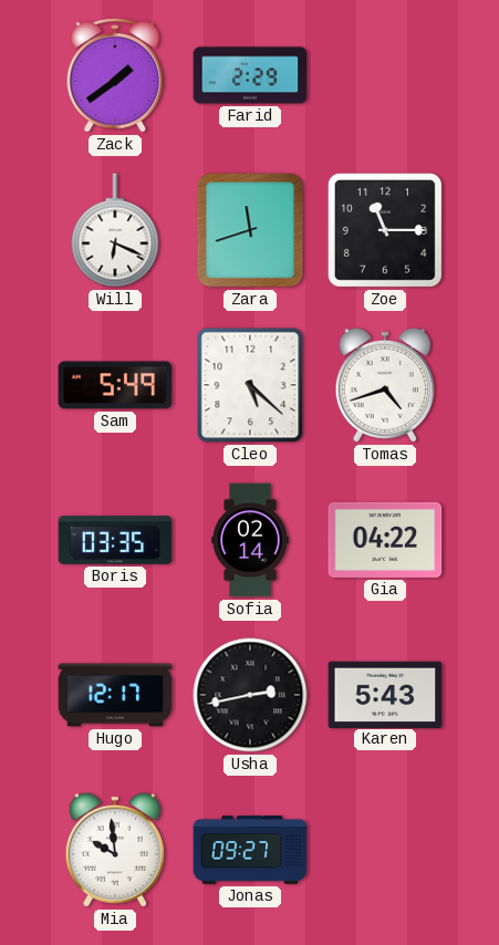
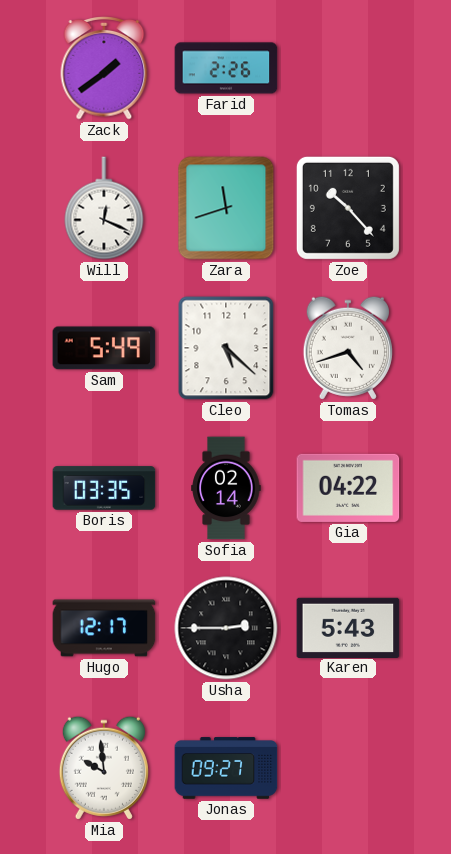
Farid: 2:29 -> 2:26 (226, 68)
Will: 6:19 -> 12:19 (104, 208)
Zoe: 11:15 -> 10:23 (348, 208)
Usha: 2:43 -> 2:45 (226, 628)
